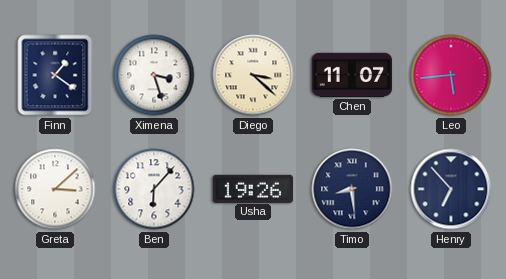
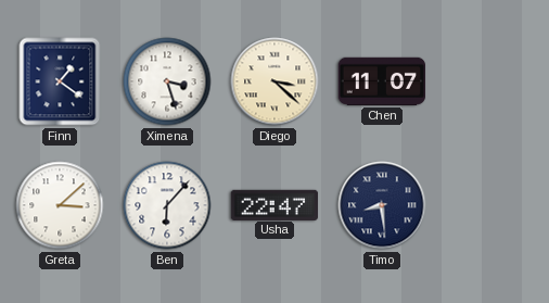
Leo: 5:44 -> none (451, 75)
Usha: 19:26 -> 22:47 (274, 204)
Henry: 6:53 -> none (451, 189)
